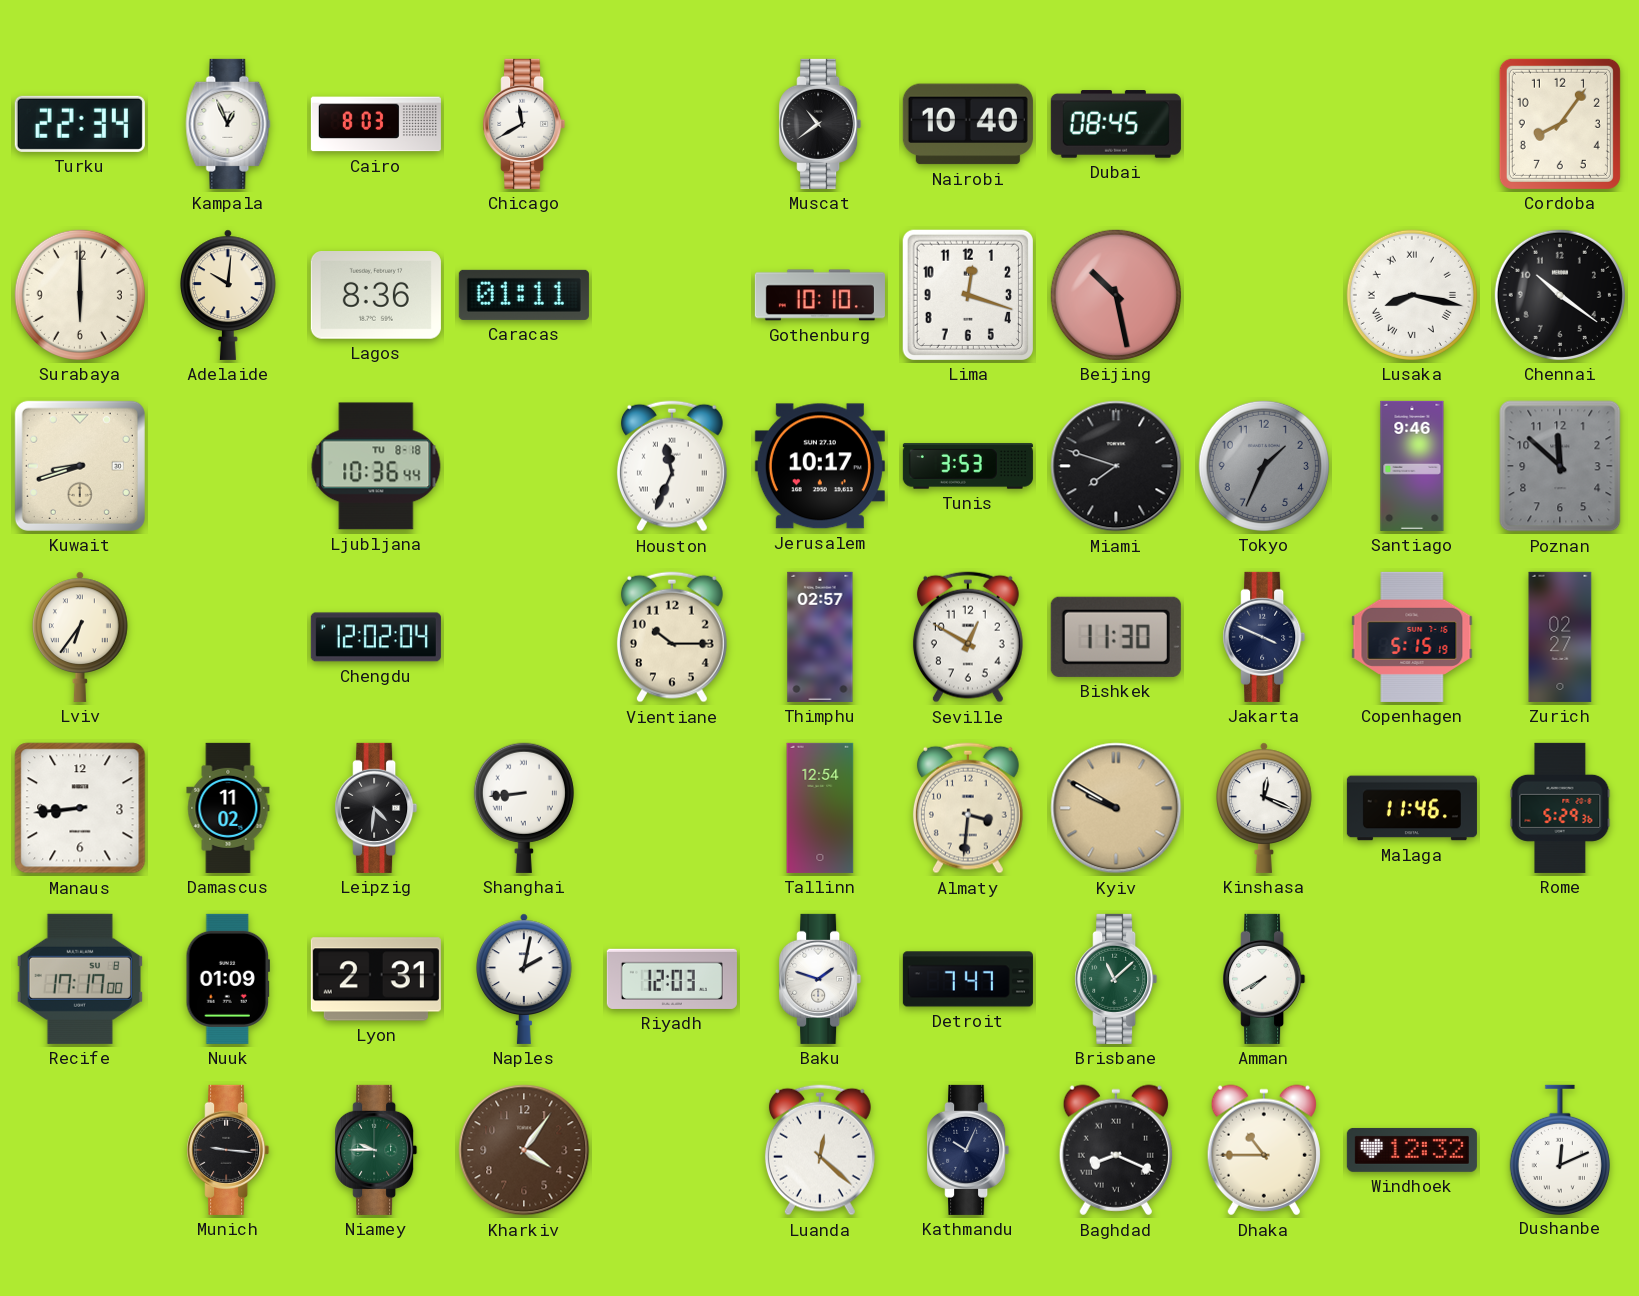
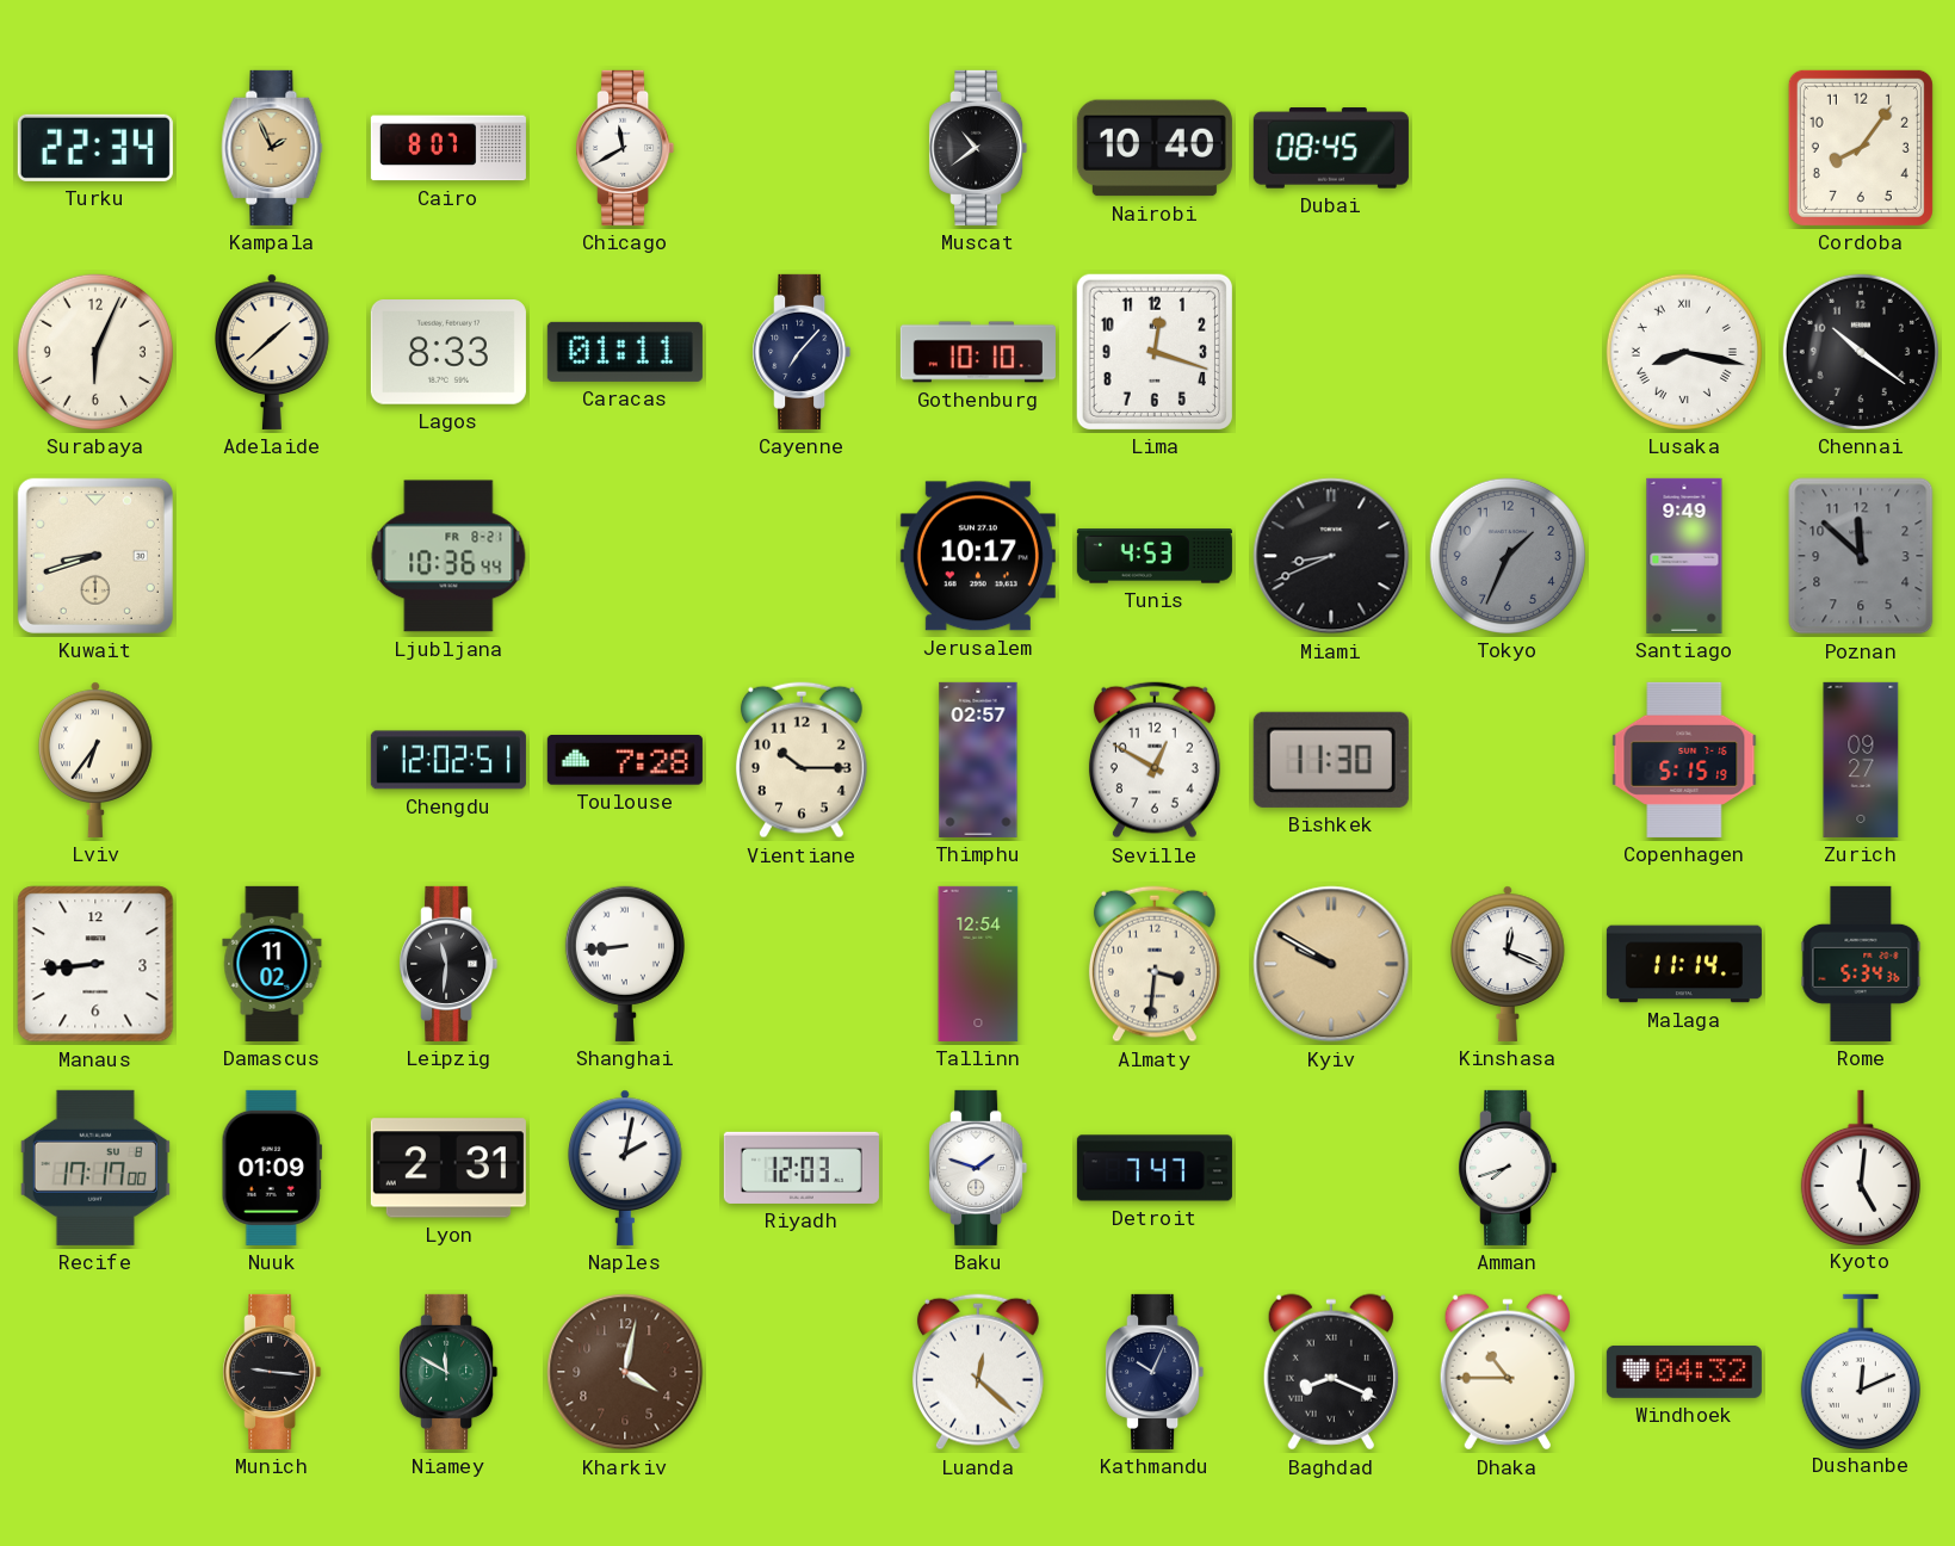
Kampala: 12:56 -> 1:56 (272, 148)
Kampala dial: white -> champagne (272, 148)
Cairo: 8:03 -> 8:07 (448, 148)
Surabaya: 6:00 -> 6:04 (95, 352)
Adelaide: 10:01 -> 1:38 (273, 352)
Lagos: 8:36 -> 8:33 (448, 353)
Cayenne: none -> 7:07 (802, 352)
Beijing: 10:28 -> none (1116, 295)
Ljubljana date: TU 8-18 -> FR 8-21 (448, 556)
Houston: 11:34 -> none (672, 466)
Tunis: 3:53 -> 4:53 (1155, 556)
Miami: 7:48 -> 8:41 (1331, 556)
Santiago: 9:46 -> 9:49 (1684, 556)
Chengdu: 12:02:04 -> 12:02:51 (448, 760)
Toulouse: none -> 7:28 (625, 761)
Jakarta: 3:49 -> none (1264, 637)
Zurich: 02:27 -> 09:27 (1861, 760)
Leipzig: 4:31 -> 11:31 (448, 964)
Malaga: 11:46 -> 11:14 (1684, 964)
Rome: 5:29 -> 5:34 (1861, 964)
Brisbane: 11:08 -> none (1116, 979)
Amman: 7:40 -> 7:42 (1508, 1168)
Kyoto: none -> 5:01 (1861, 1167)
Niamey: 9:45 -> 11:50 (448, 1372)
Kharkiv: 4:06 -> 4:02 (625, 1372)
Windhoek: 12:32 -> 04:32 (1684, 1372)
